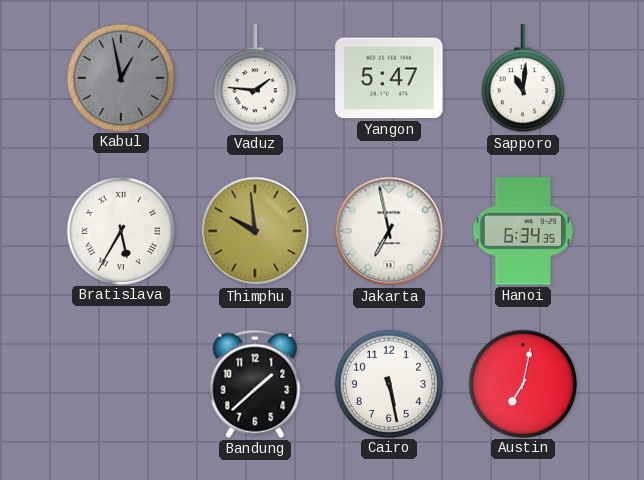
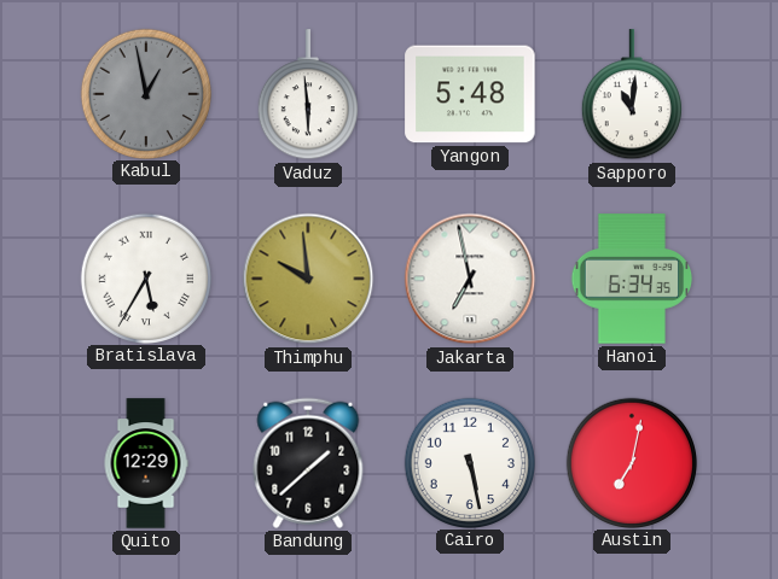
Vaduz: 1:46 -> 5:59 (308, 95)
Yangon: 5:47 -> 5:48 (470, 94)
Quito: none -> 12:29 (146, 463)
